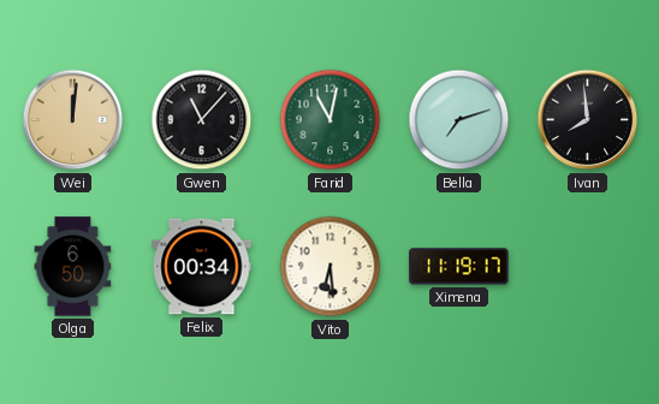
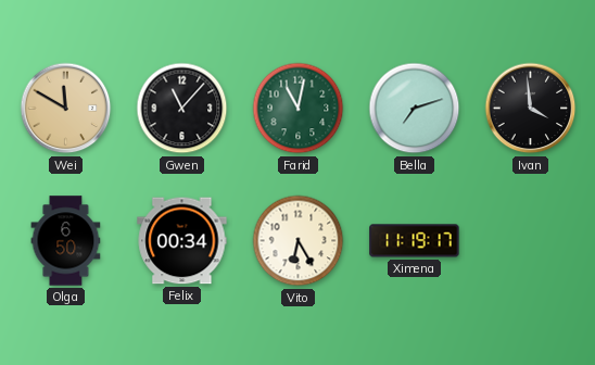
Wei: 12:01 -> 11:50 (66, 109)
Ivan: 7:59 -> 3:59 (531, 109)
Vito: 6:29 -> 6:25 (299, 241)
